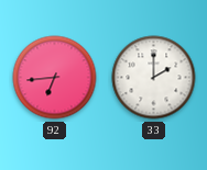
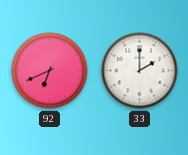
92: 6:44 -> 6:41 (50, 71)
